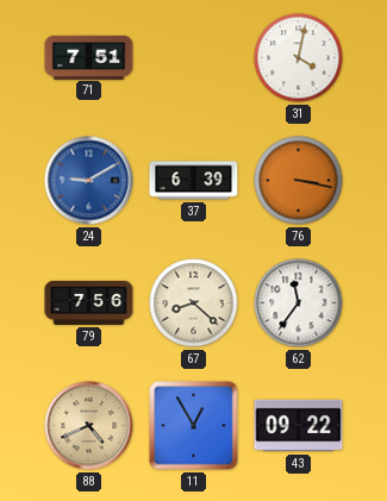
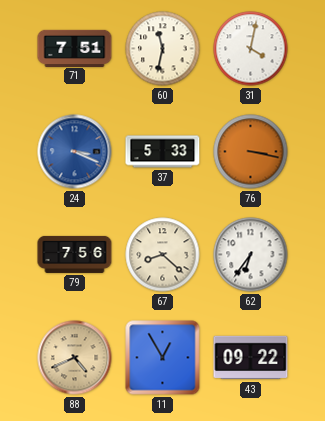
60: none -> 11:32 (163, 49)
24: 9:10 -> 3:19 (75, 152)
37: 6:39 -> 5:33 (163, 152)
62: 11:36 -> 6:36 (251, 255)
